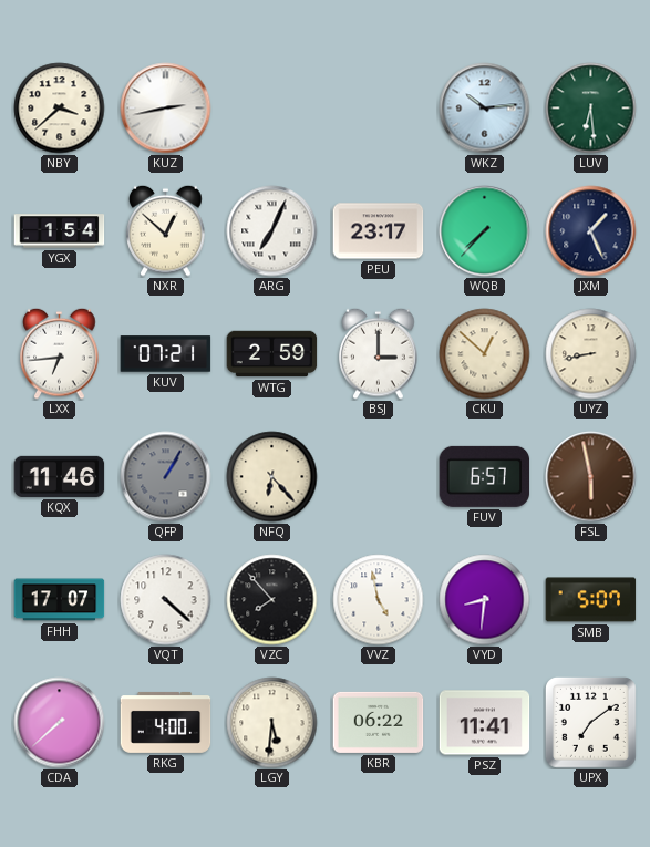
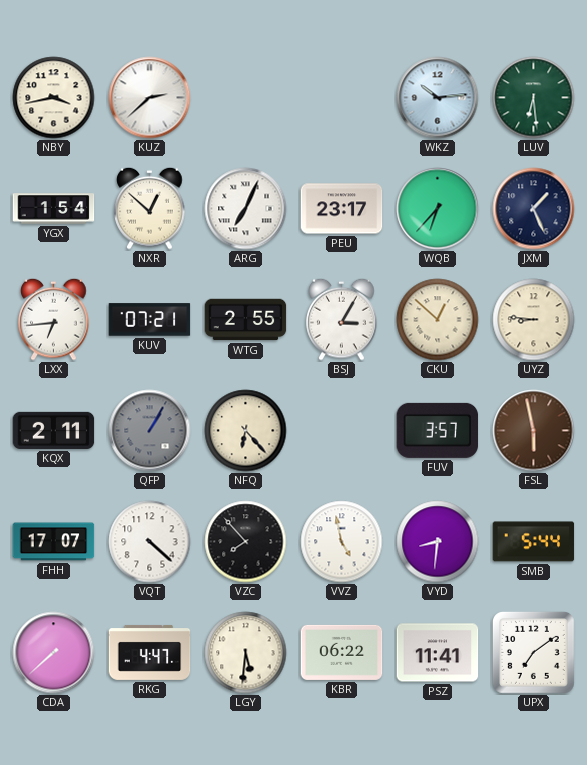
NBY: 3:38 -> 3:43 (54, 98)
KUZ: 2:43 -> 2:38 (150, 98)
WQB: 7:37 -> 6:37 (438, 209)
WTG: 2:59 -> 2:55 (246, 320)
BSJ: 3:00 -> 3:05 (342, 319)
UYZ: 8:43 -> 8:46 (534, 320)
KQX: 11:46 -> 2:11 (54, 430)
FUV: 6:57 -> 3:57 (438, 430)
SMB: 5:07 -> 5:44 (534, 542)
RKG: 4:00 -> 4:47 (150, 652)
